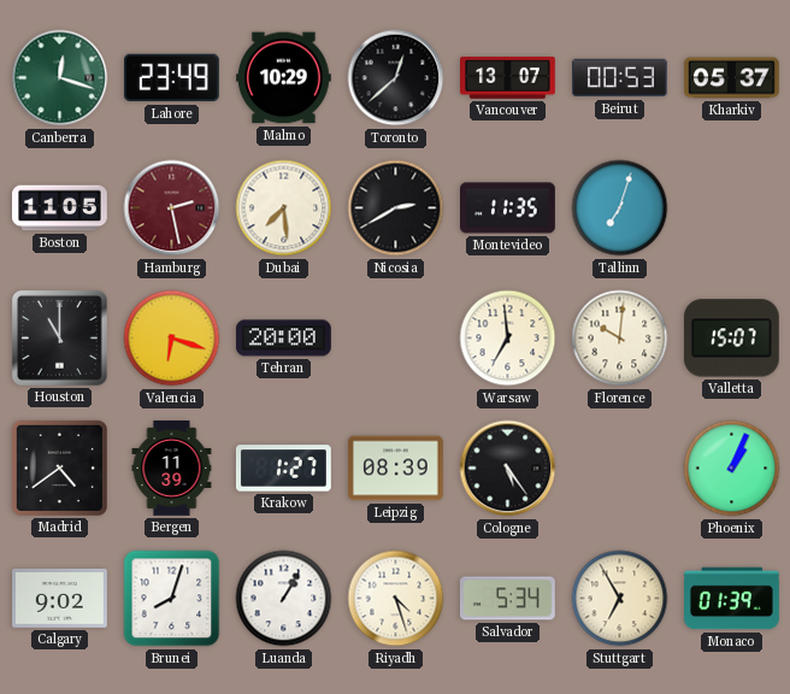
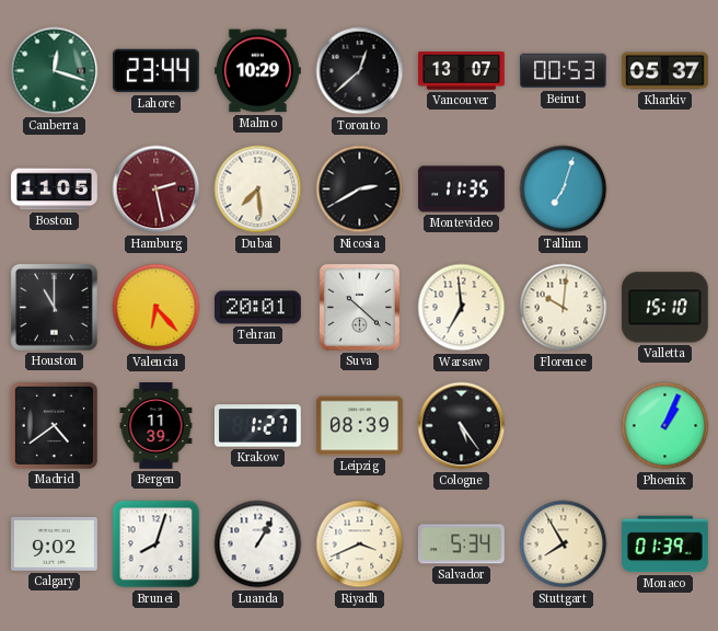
Lahore: 23:49 -> 23:44 (155, 71)
Valencia: 6:18 -> 6:23 (157, 308)
Tehran: 20:00 -> 20:01 (257, 308)
Suva: none -> 10:22 (359, 307)
Valletta: 15:07 -> 15:10 (664, 308)
Riyadh: 4:27 -> 3:41 (360, 544)
Stuttgart: 6:55 -> 7:55 (564, 544)
